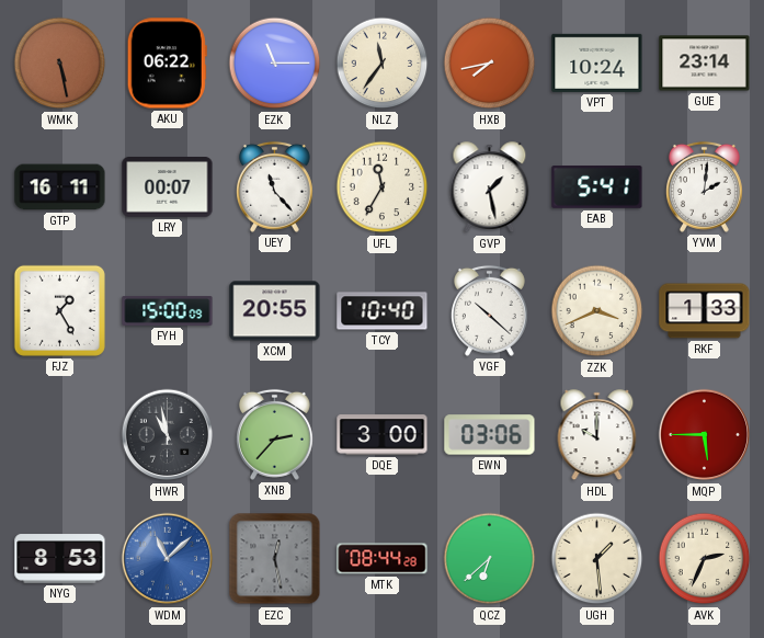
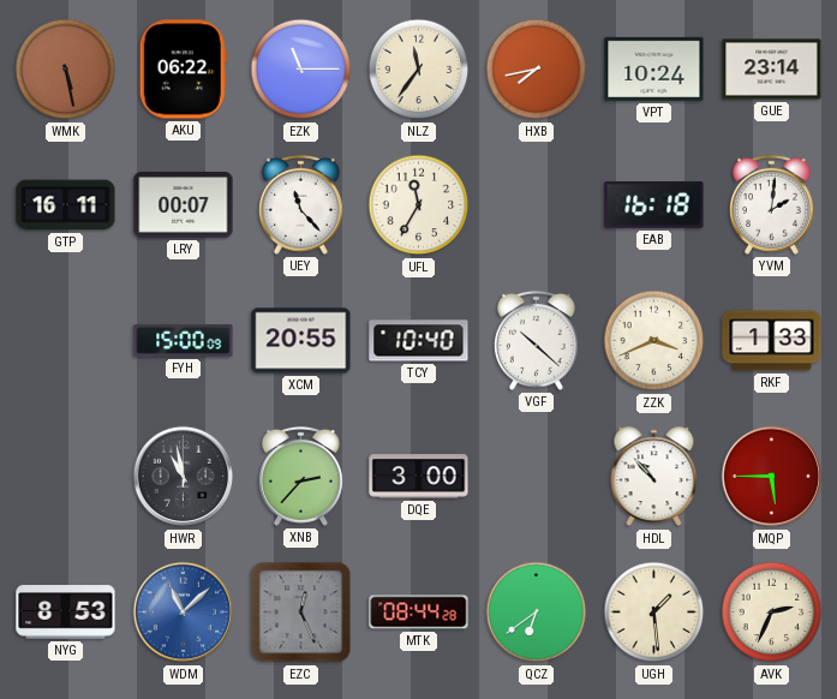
GVP: 1:28 -> none (490, 187)
EAB: 5:41 -> 16:18 (654, 205)
FJZ: 1:25 -> none (59, 310)
EWN: 03:06 -> none (490, 435)
HDL: 10:00 -> 10:53 (654, 477)
EZC: 12:28 -> 12:26 (301, 613)
QCZ: 6:38 -> 6:39 (537, 613)
